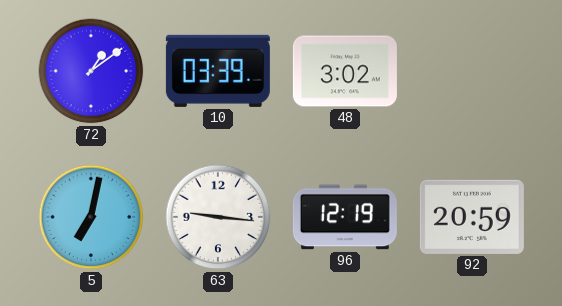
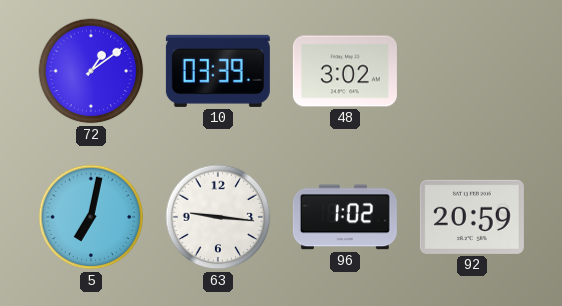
96: 12:19 -> 1:02 (345, 217)
